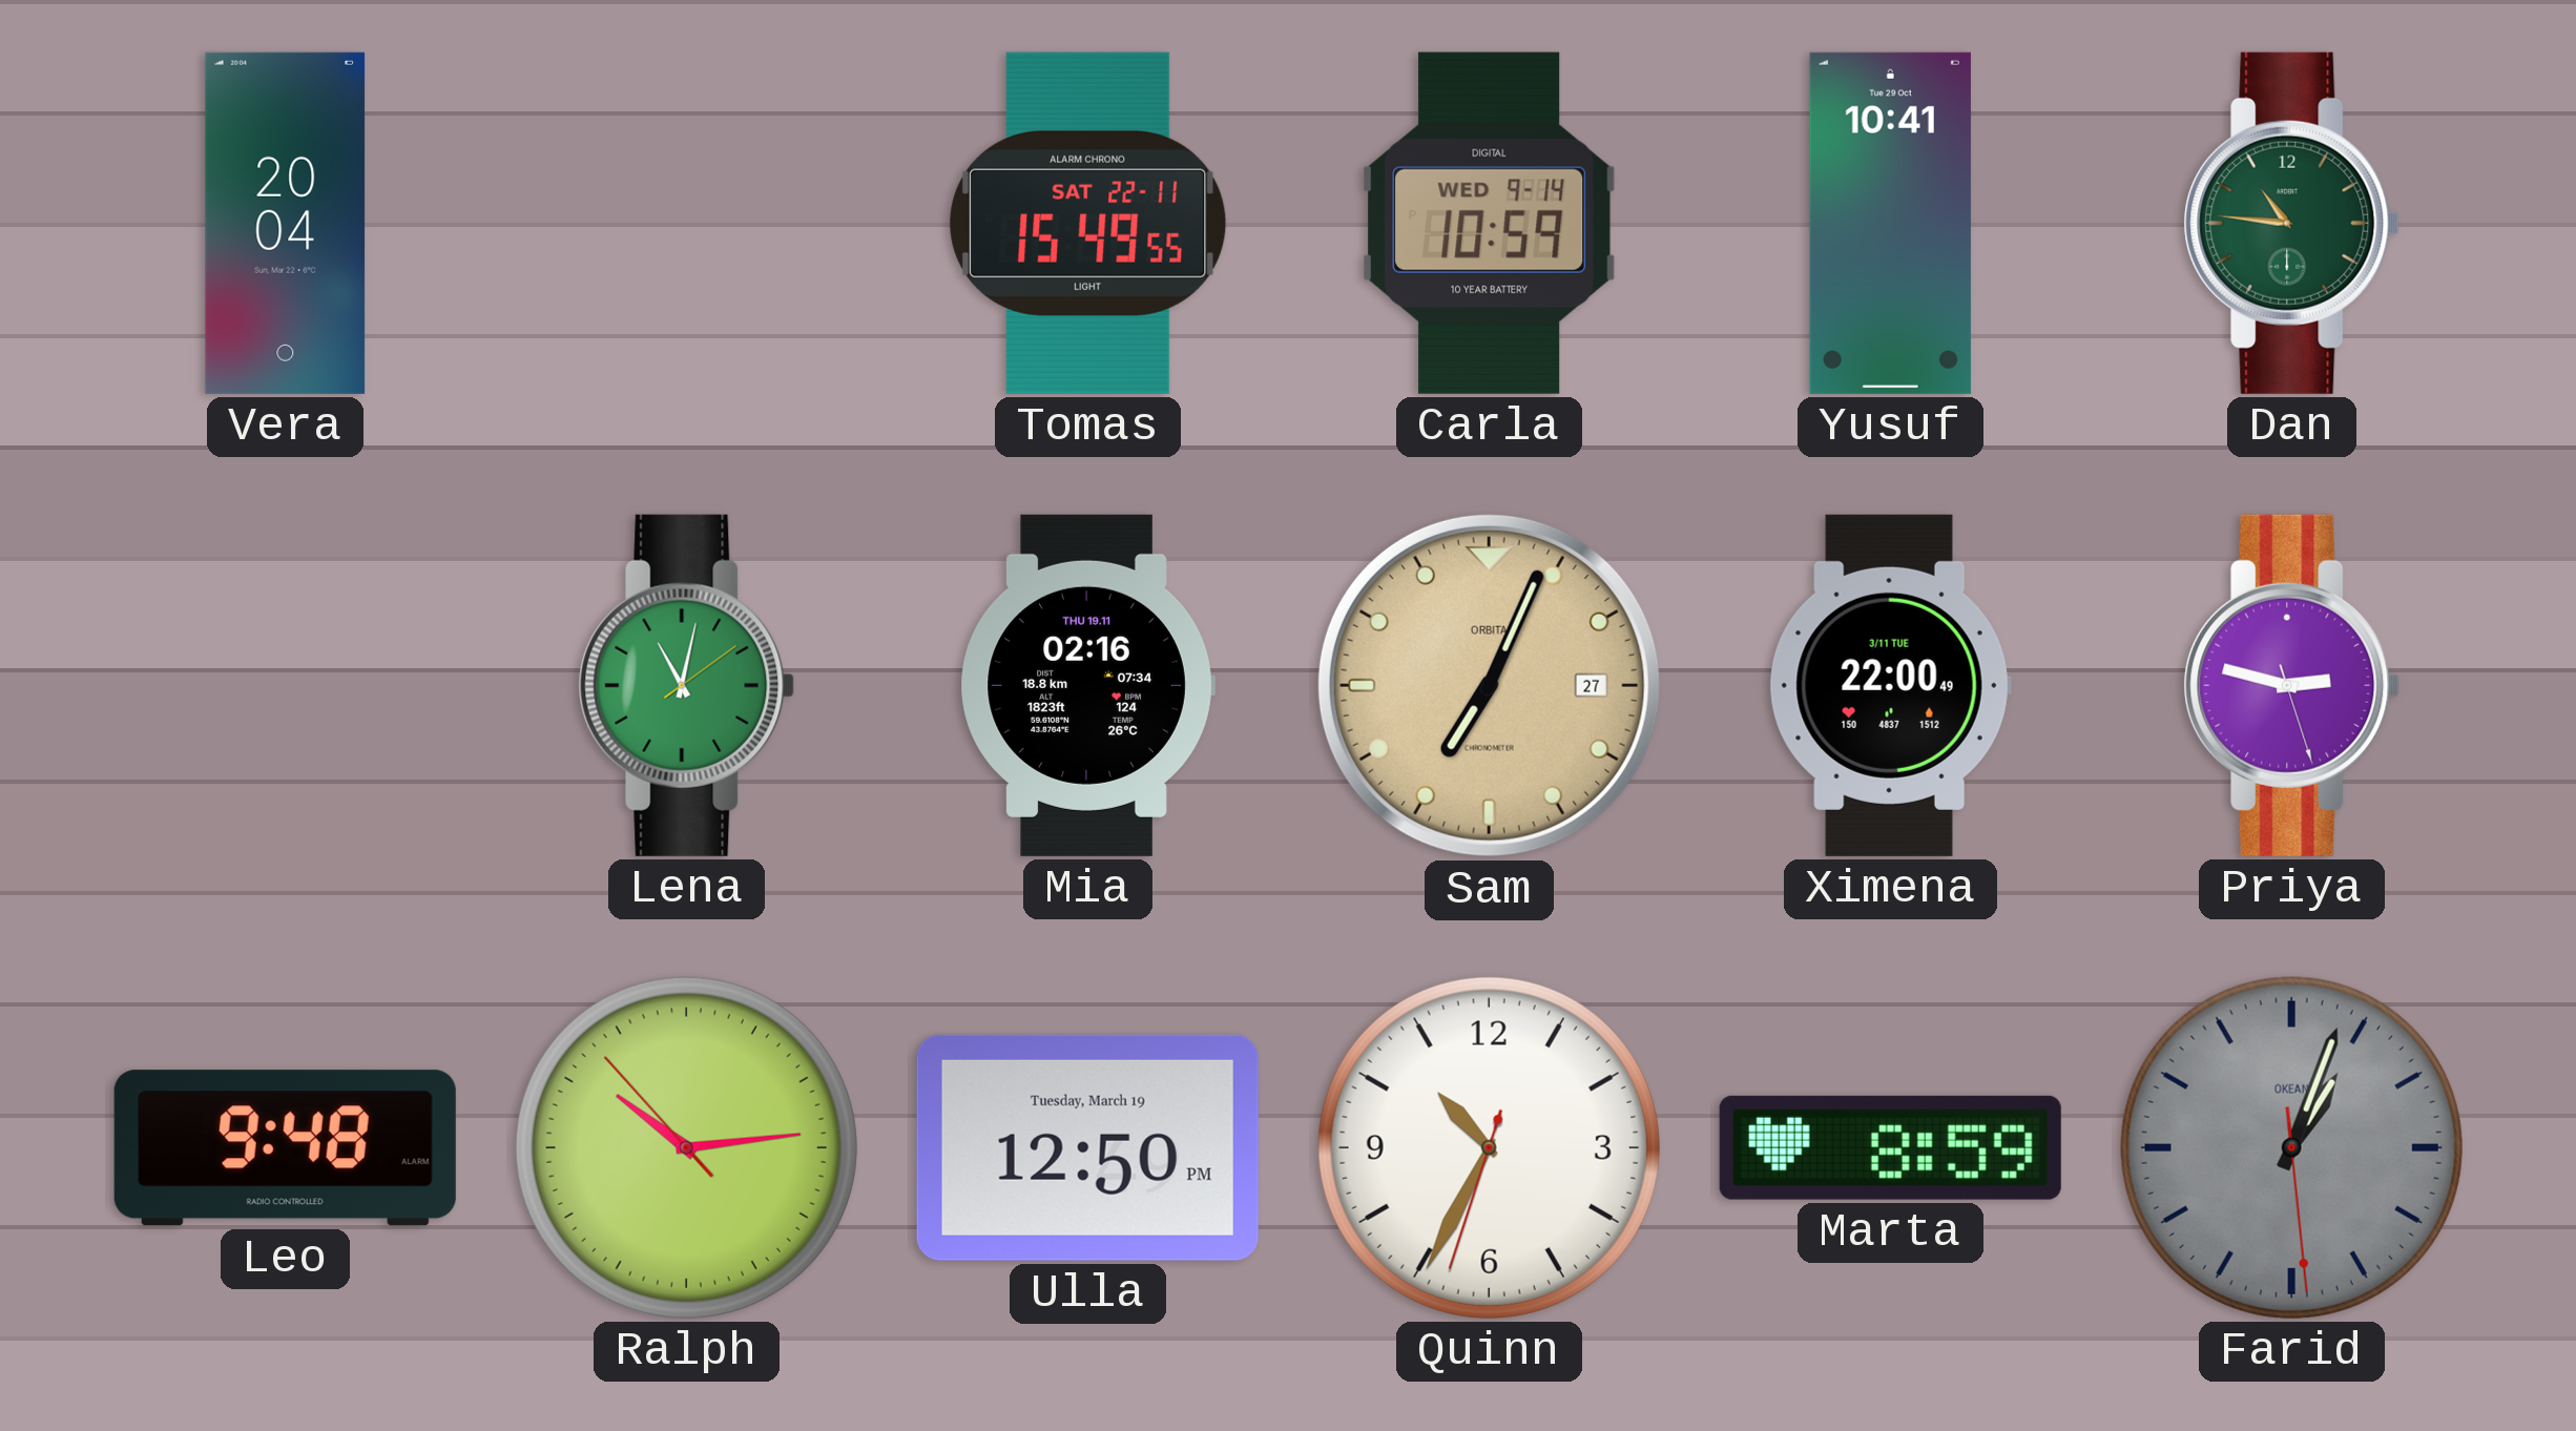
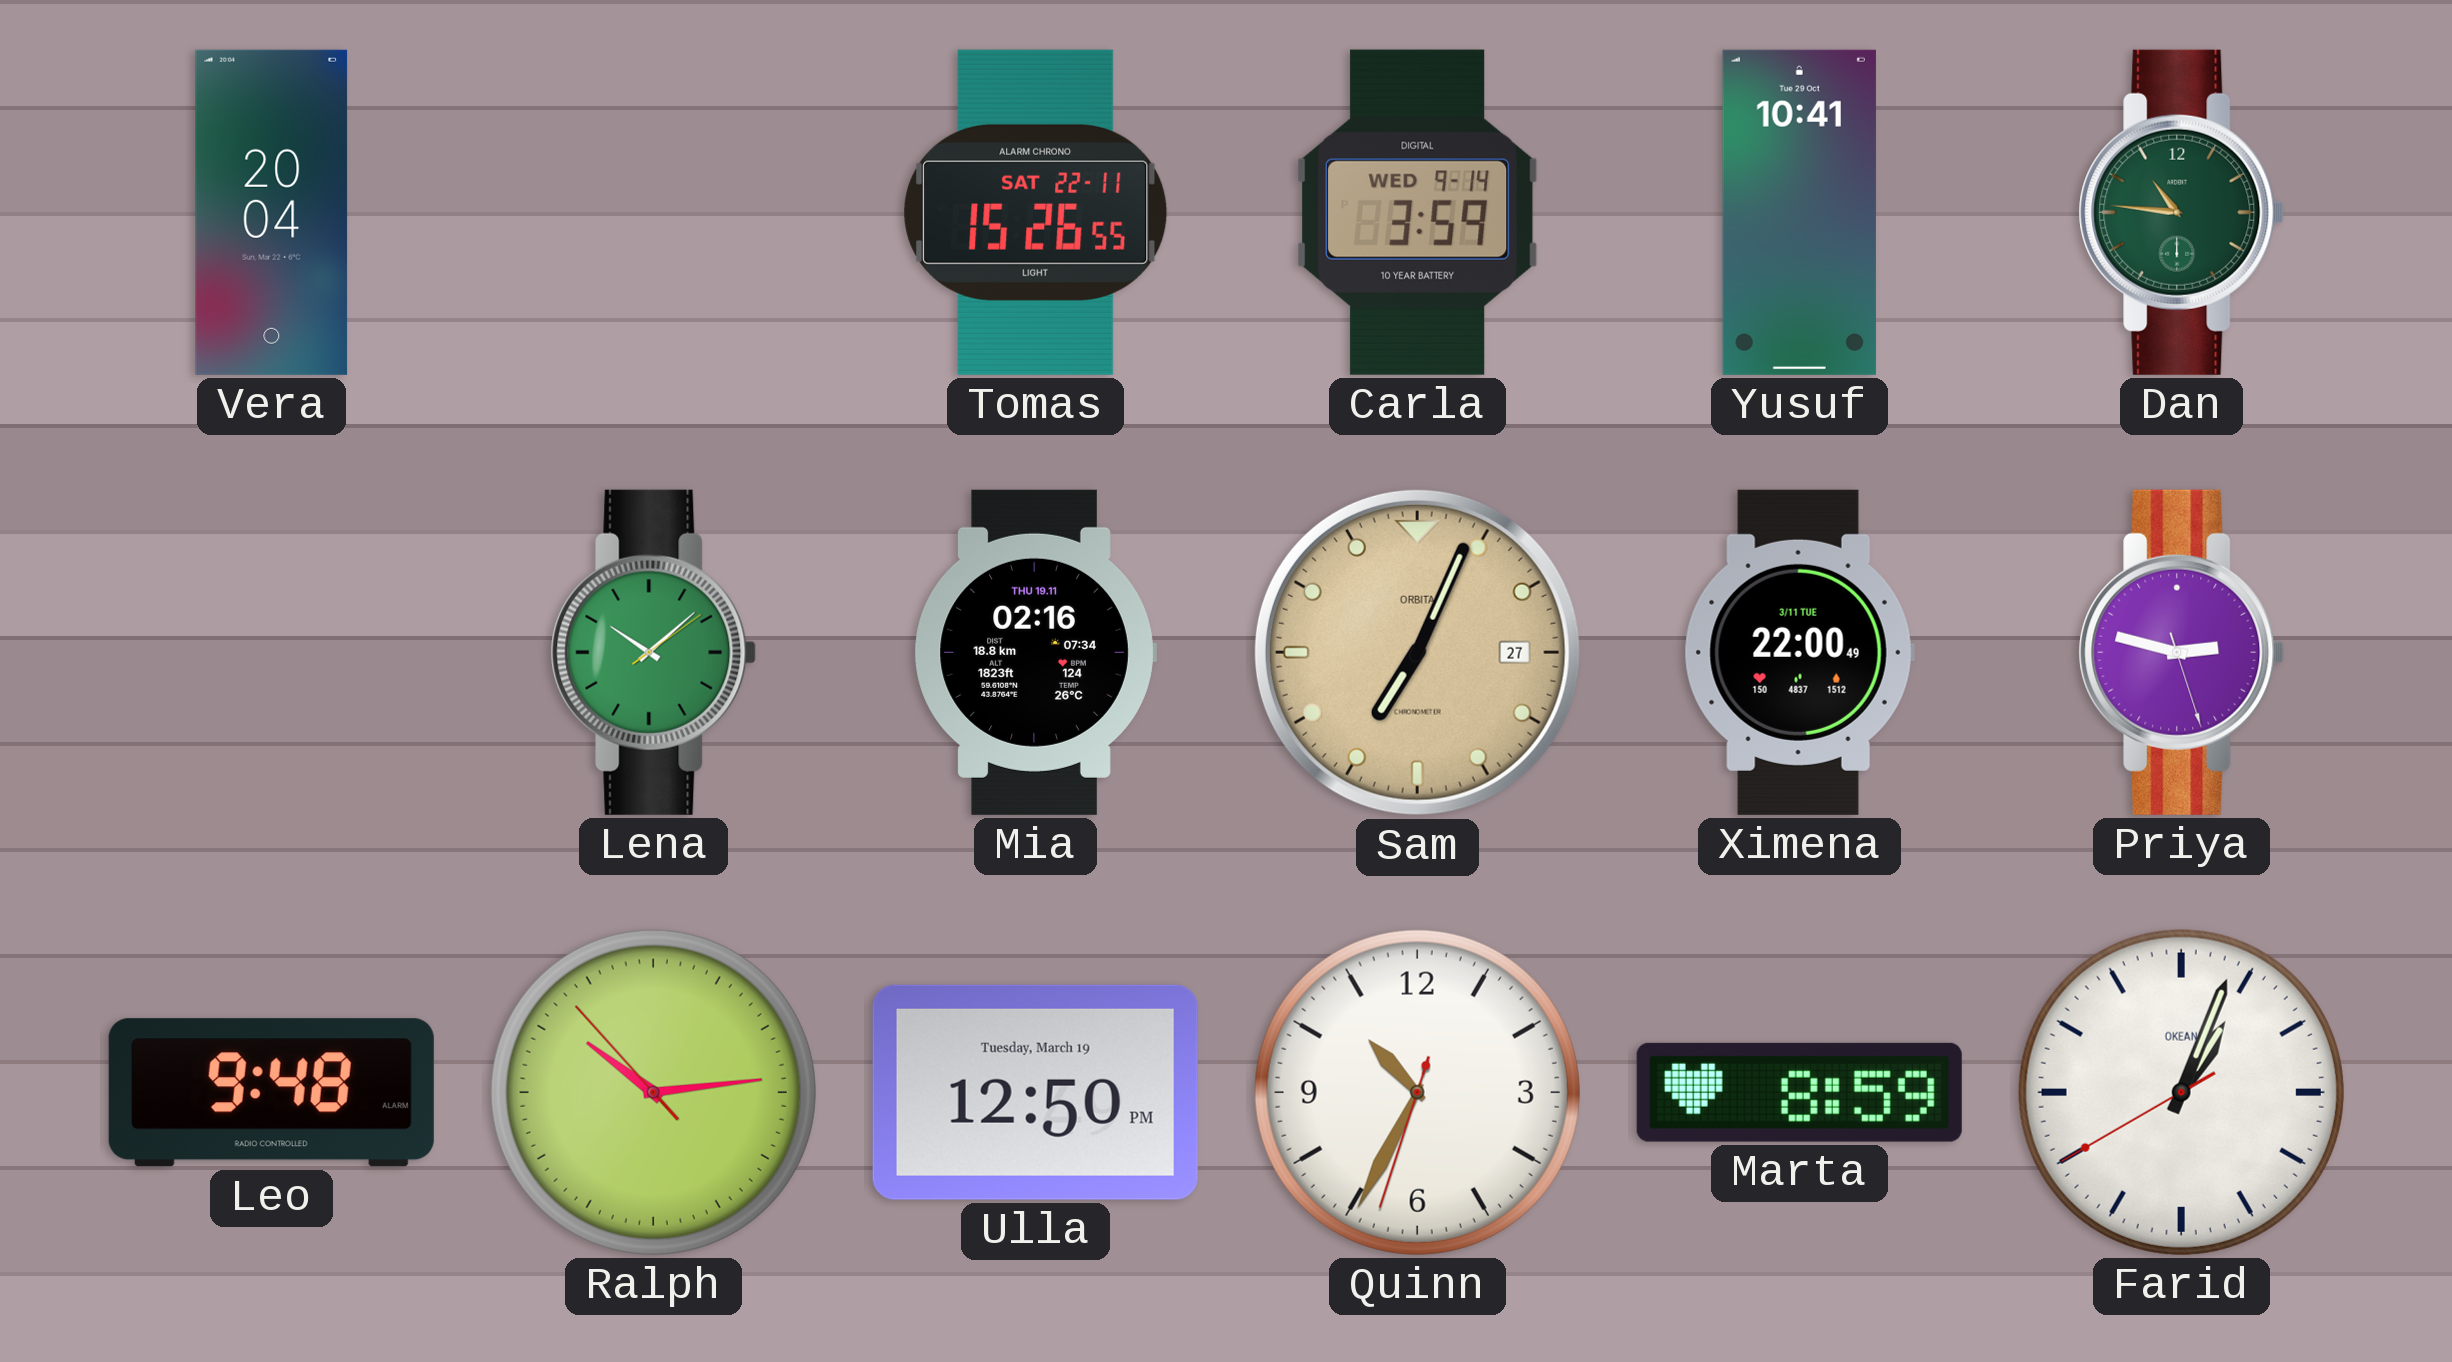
Tomas: 15:49 -> 15:26 (1036, 212)
Carla: 10:59 -> 3:59 (1418, 212)
Lena: 11:02 -> 10:08 (654, 652)
Farid: 1:03:29 -> 1:03:40 (2181, 1092)
Farid dial: grey -> white (2181, 1092)
